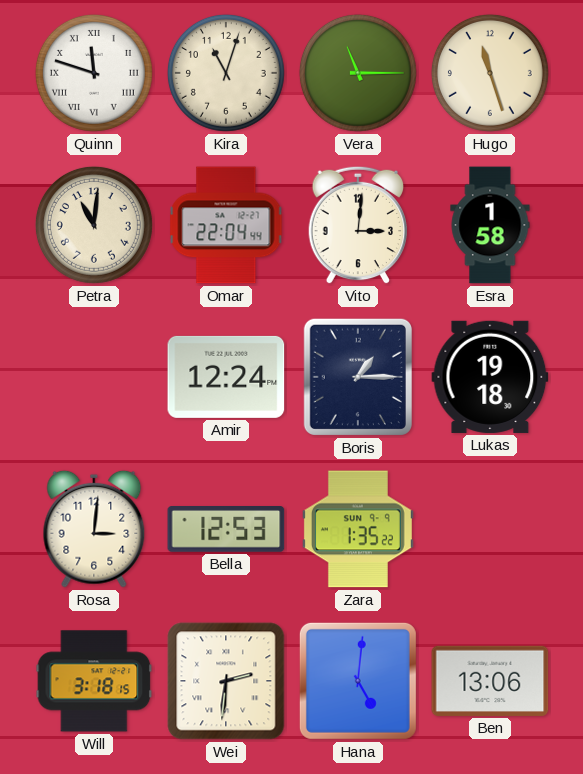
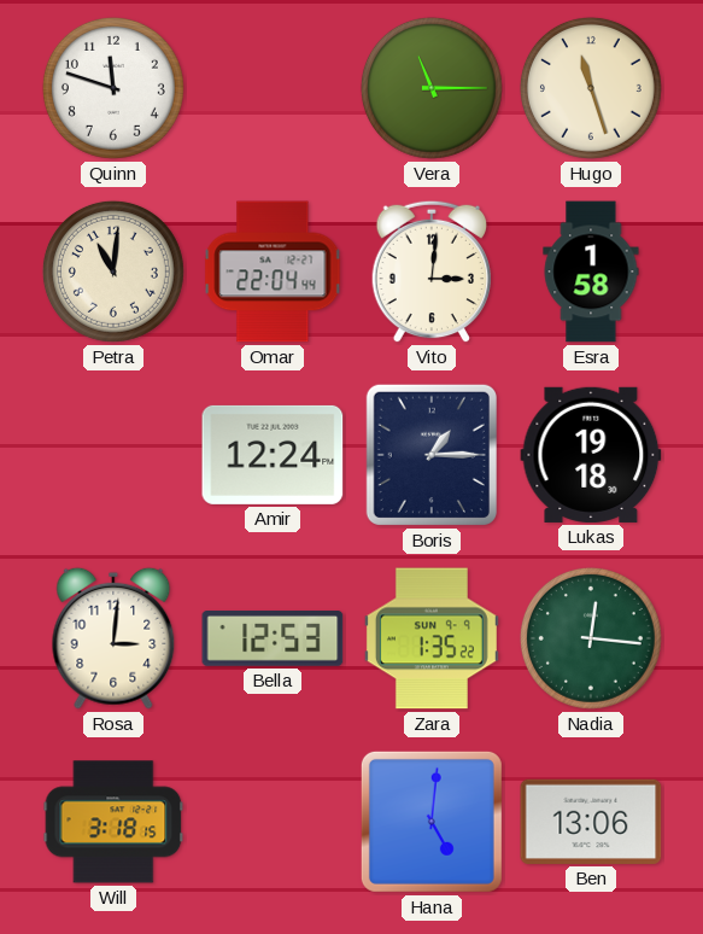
Quinn numerals: Roman -> Arabic (113, 88)
Kira: 11:03 -> none (226, 73)
Nadia: none -> 12:16 (591, 638)
Wei: 2:31 -> none (226, 681)
